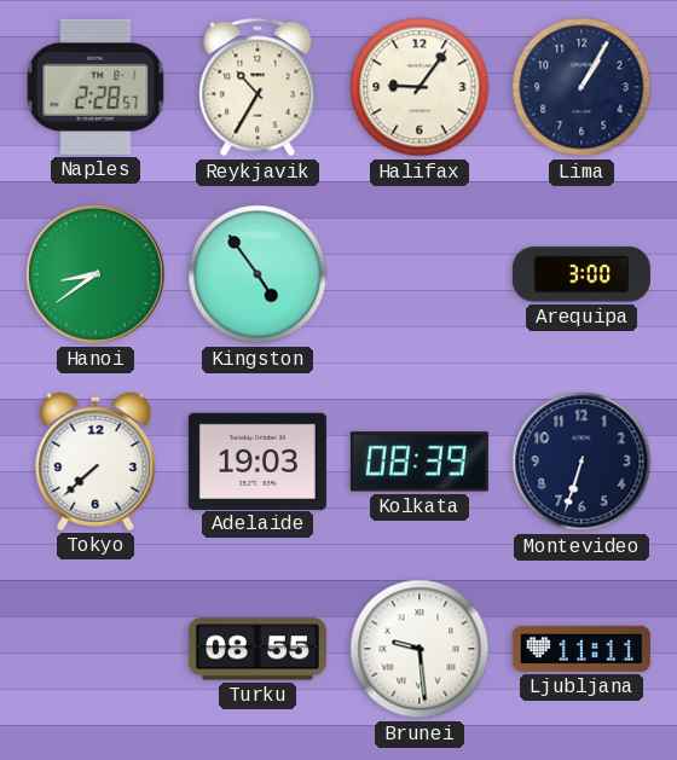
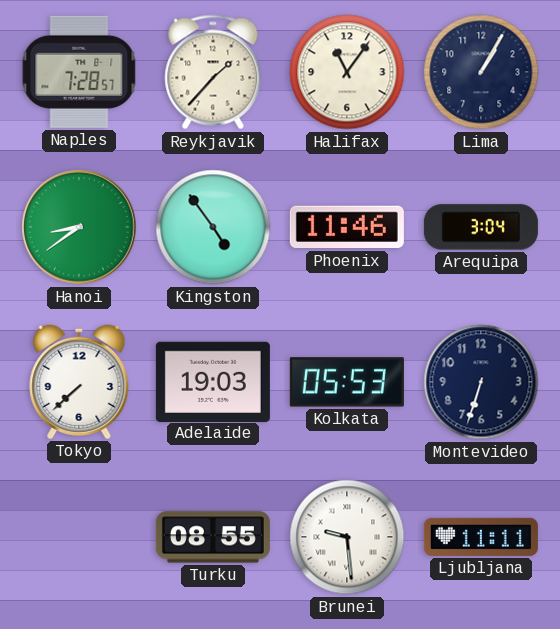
Naples: 2:28 -> 7:28 (79, 72)
Reykjavik: 10:35 -> 1:37 (213, 72)
Halifax: 9:06 -> 11:06 (347, 72)
Phoenix: none -> 11:46 (347, 227)
Arequipa: 3:00 -> 3:04 (481, 227)
Kolkata: 08:39 -> 05:53 (347, 382)
